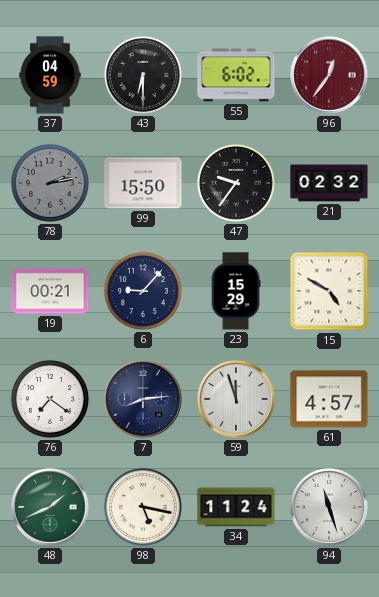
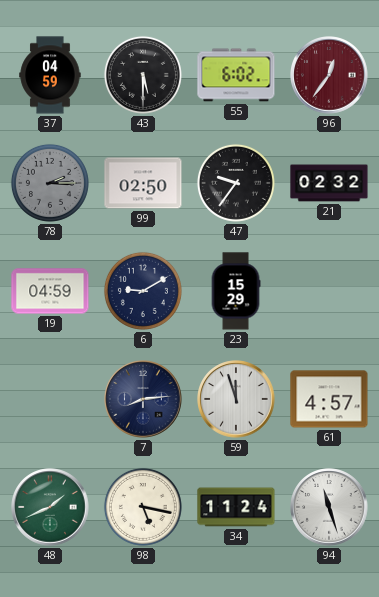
43: 6:30 -> 5:30 (143, 75)
78: 2:13 -> 2:15 (50, 183)
99: 15:50 -> 02:50 (143, 183)
19: 00:21 -> 04:59 (50, 291)
6: 9:07 -> 9:10 (143, 291)
15: 4:50 -> none (329, 291)
76: 7:21 -> none (50, 399)
